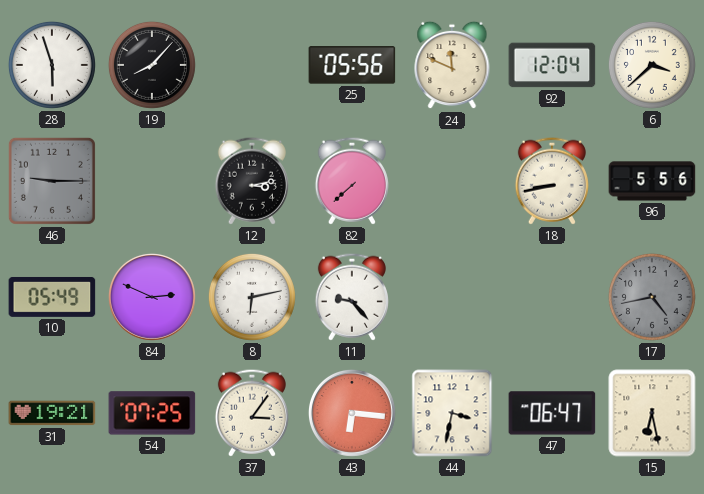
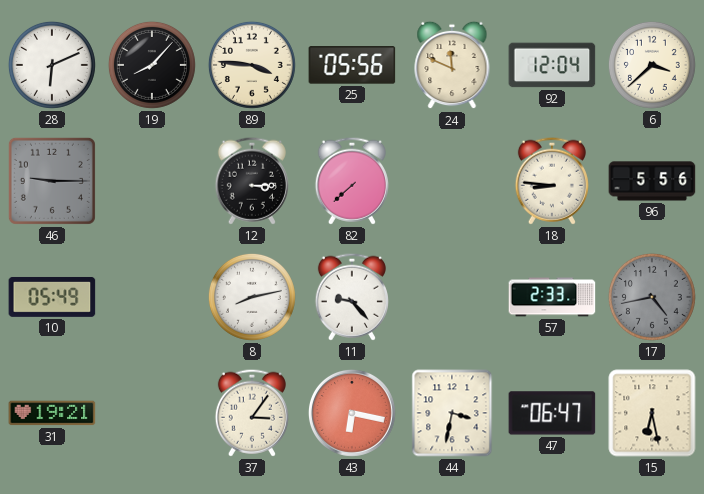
28: 5:57 -> 6:11 (52, 65)
89: none -> 3:46 (252, 65)
12: 3:13 -> 3:15 (252, 181)
18: 8:43 -> 8:46 (552, 181)
84: 2:49 -> none (152, 297)
8: 6:13 -> 8:13 (252, 297)
57: none -> 2:33 (552, 297)
54: 07:25 -> none (152, 413)
43: 6:16 -> 6:17 (352, 413)
